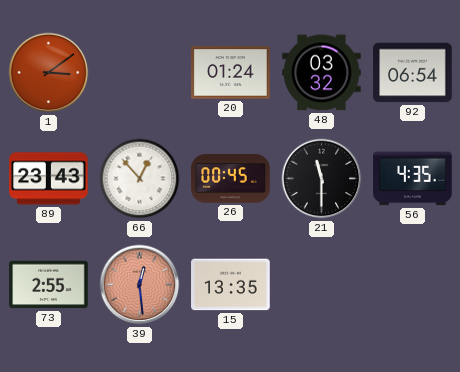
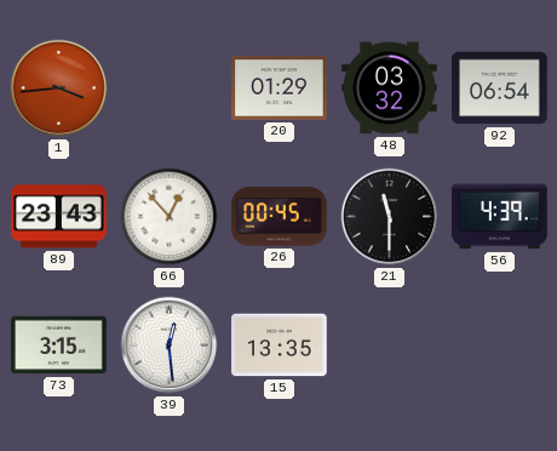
1: 3:09 -> 3:44 (59, 89)
20: 01:24 -> 01:29 (280, 89)
56: 4:35 -> 4:39 (500, 217)
73: 2:55 -> 3:15 (59, 346)
39 dial: salmon -> white (170, 346)
